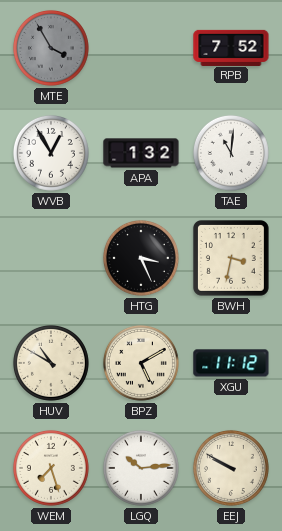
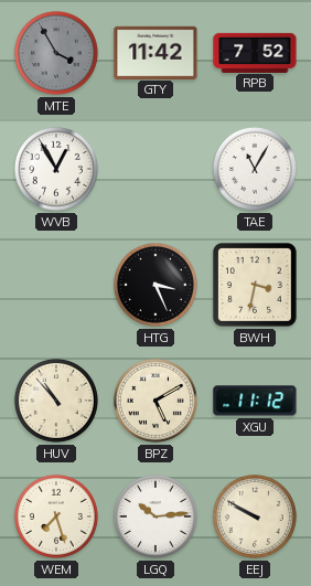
GTY: none -> 11:42 (155, 52)
APA: 1:32 -> none (141, 153)
TAE: 11:01 -> 11:05 (255, 169)
HUV: 10:50 -> 10:53 (56, 401)
